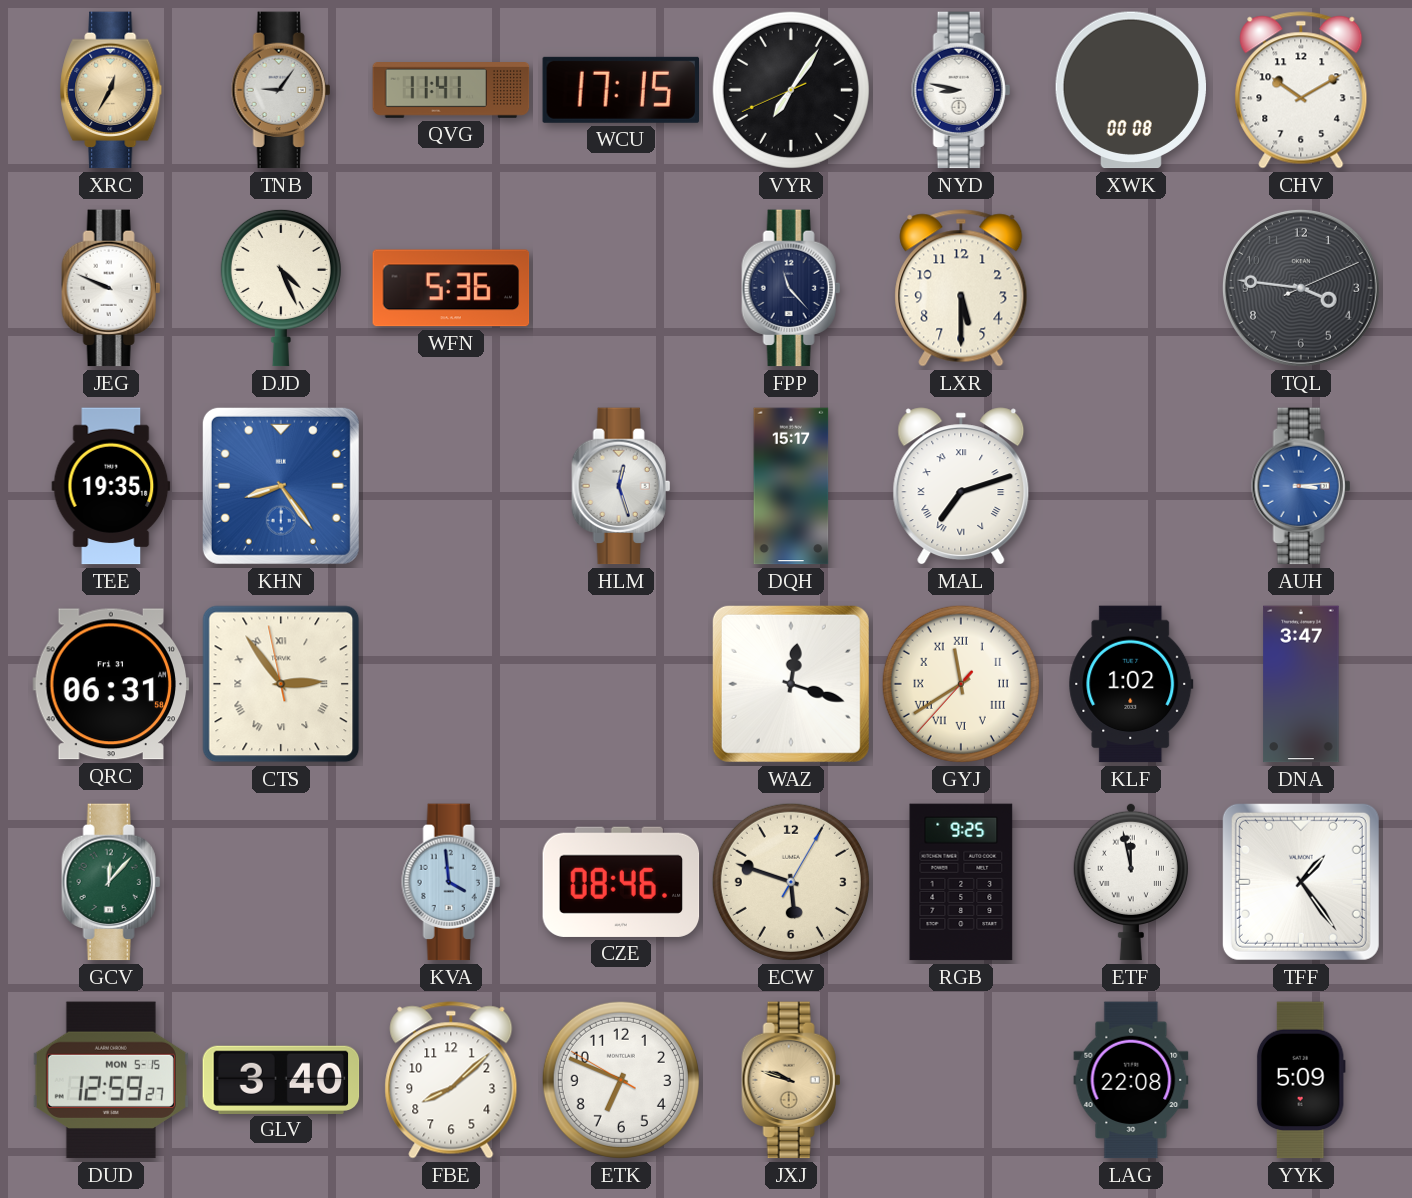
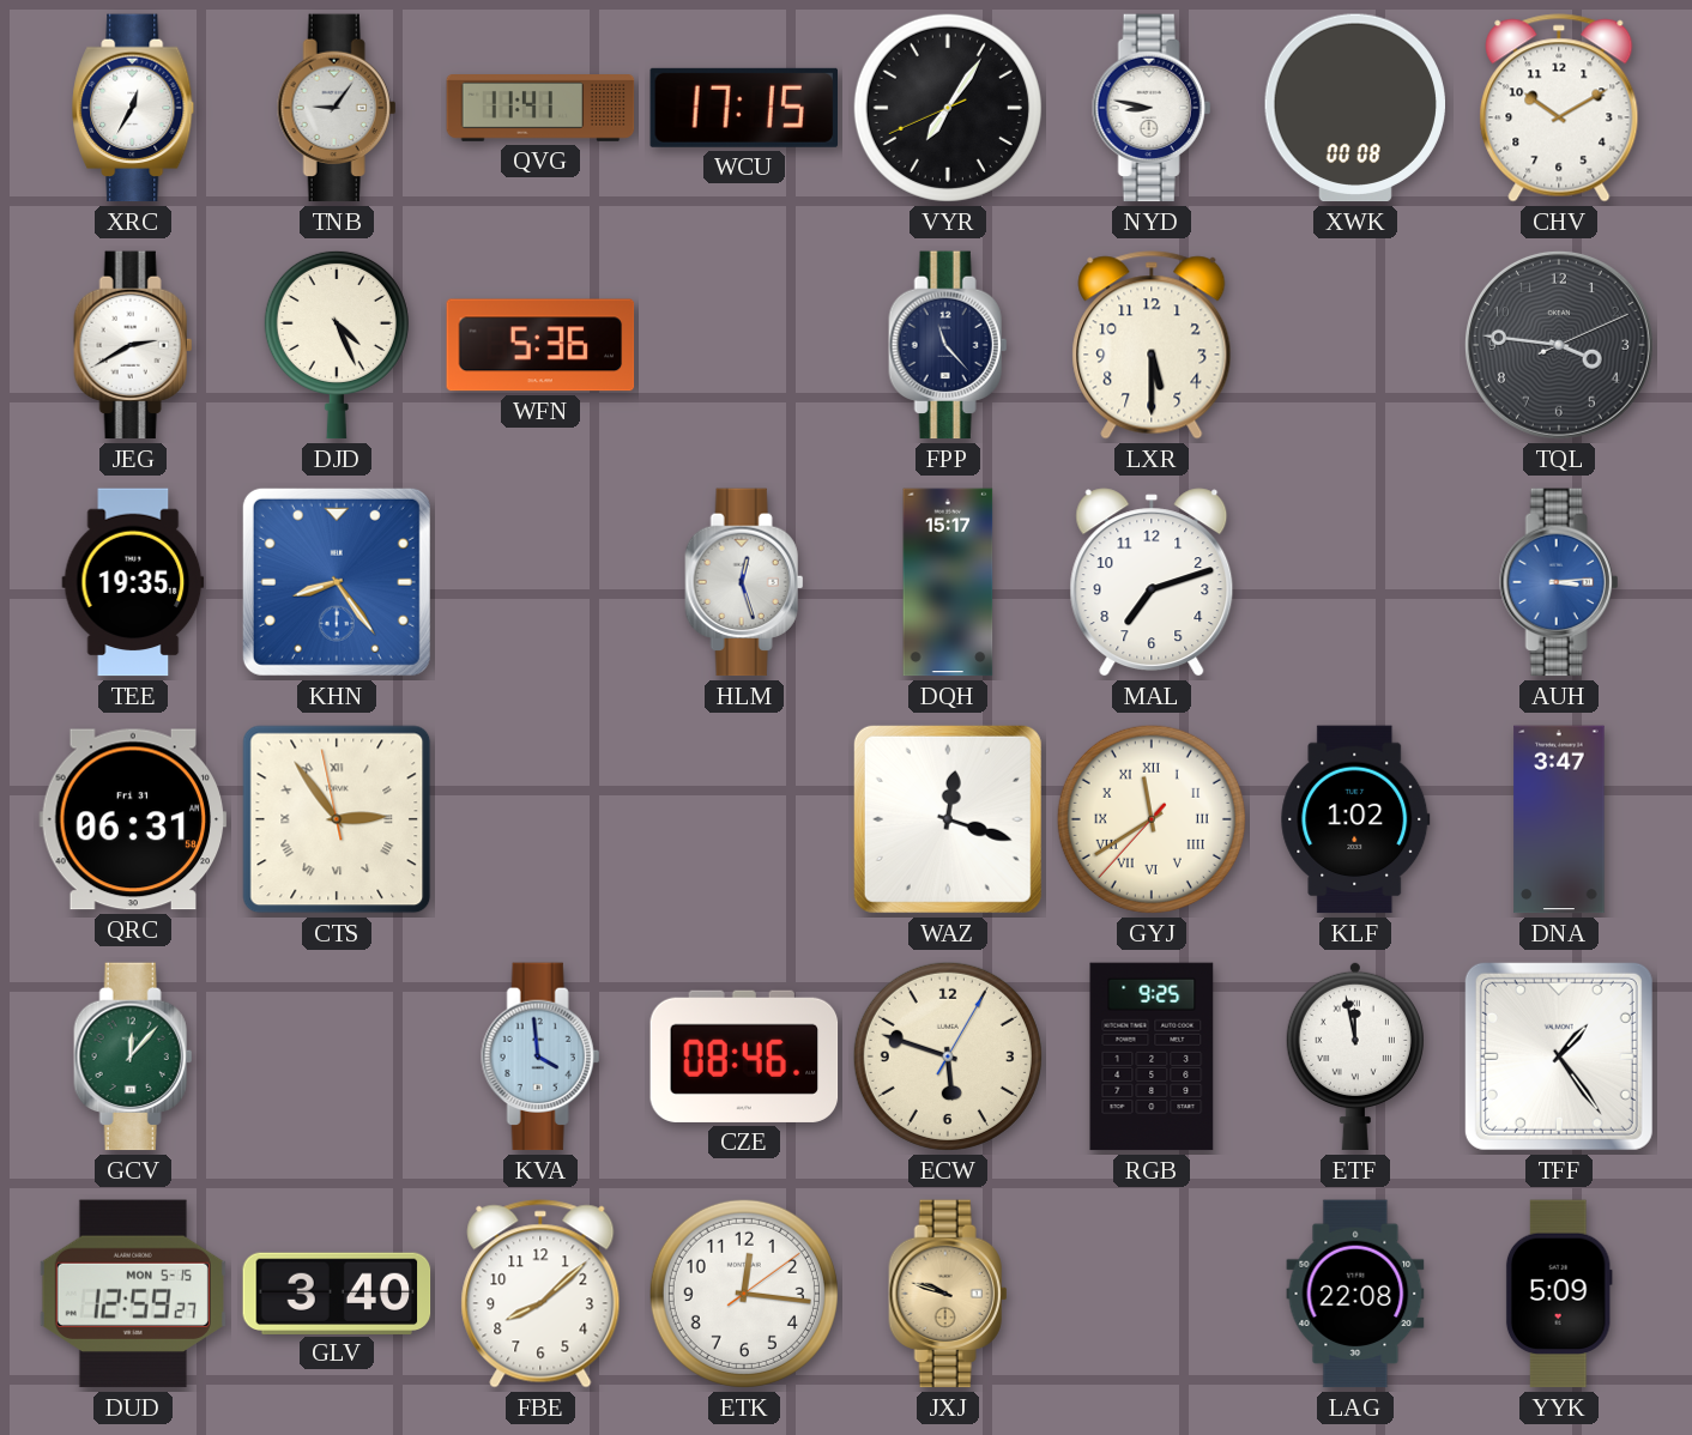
XRC dial: champagne -> white (134, 108)
JEG: 9:49 -> 2:40 (133, 345)
MAL numerals: Roman -> Arabic (1152, 582)
ETK: 6:48 -> 12:16 (744, 1294)
